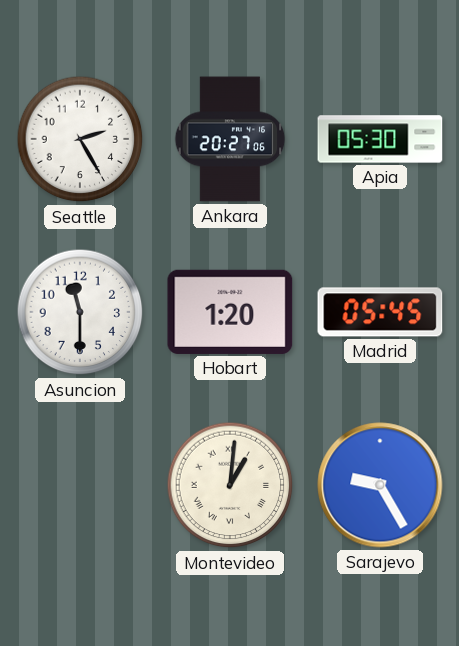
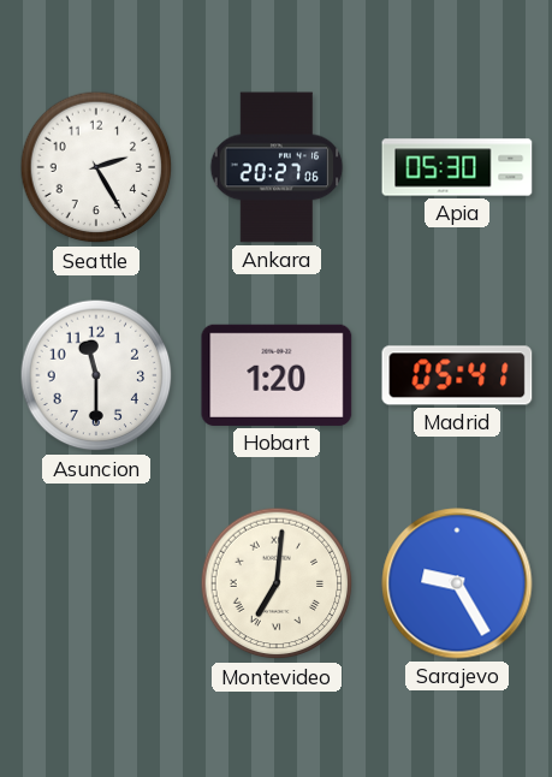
Madrid: 05:45 -> 05:41 (457, 375)
Montevideo: 1:01 -> 7:01 (277, 583)
